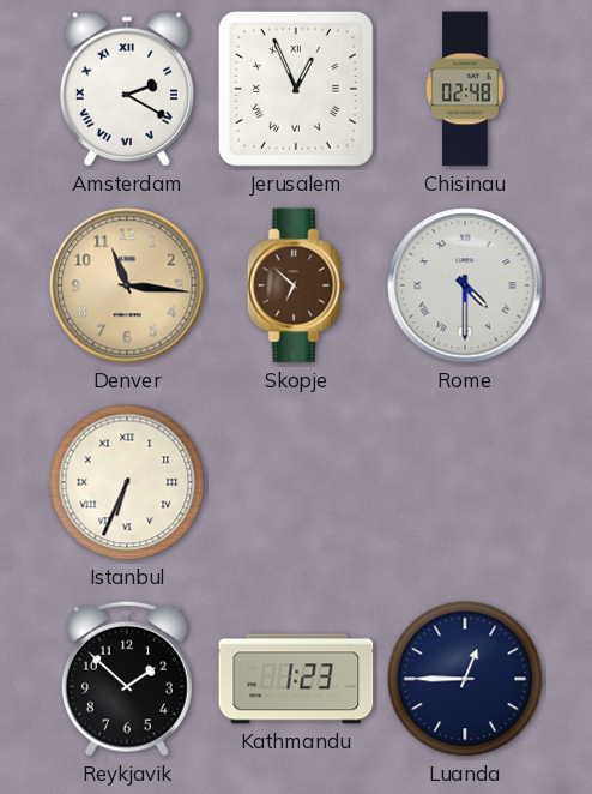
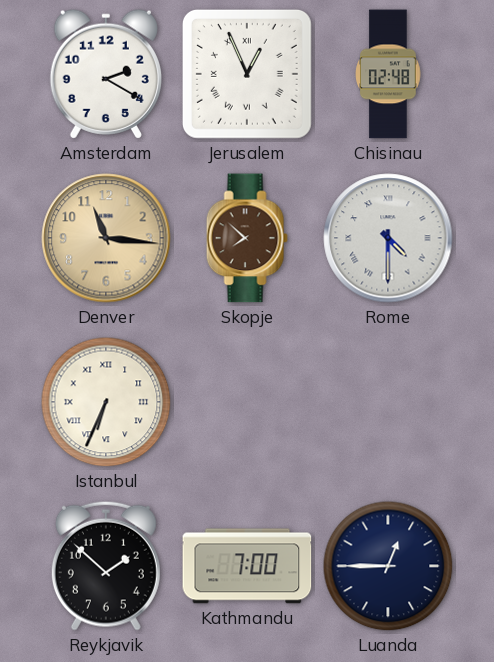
Amsterdam numerals: Roman -> Arabic (106, 74)
Skopje: 6:52 -> 7:52 (247, 238)
Kathmandu: 1:23 -> 7:00 (247, 566)
